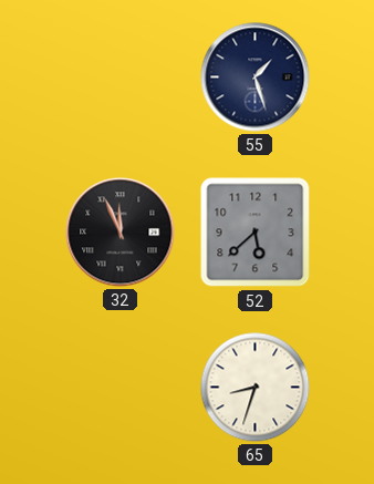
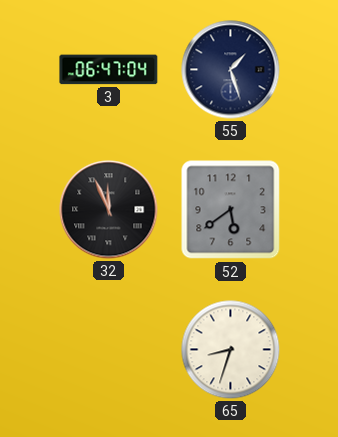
3: none -> 06:47 (109, 70)
52: 5:38 -> 5:39 (231, 210)
